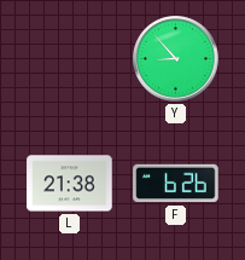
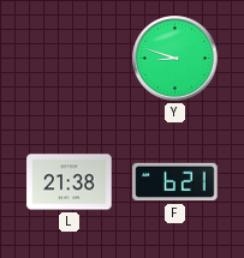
Y: 8:53 -> 8:48 (175, 59)
F: 6:26 -> 6:21 (175, 182)
